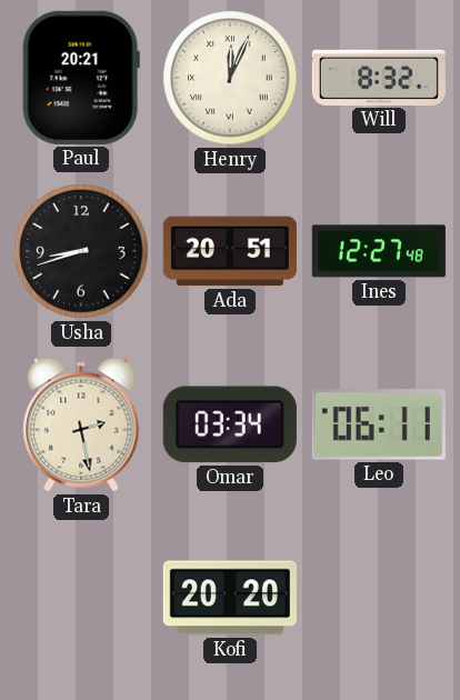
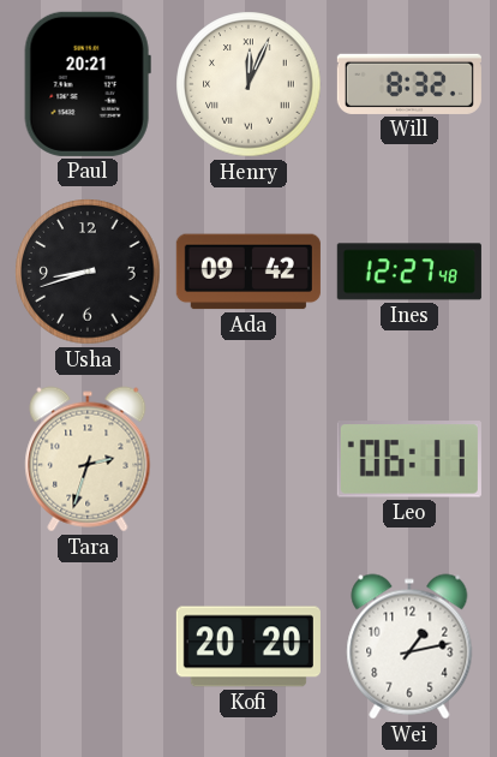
Ada: 20:51 -> 09:42 (248, 272)
Tara: 2:28 -> 2:33 (88, 459)
Omar: 03:34 -> none (230, 424)
Wei: none -> 1:13 (409, 646)
